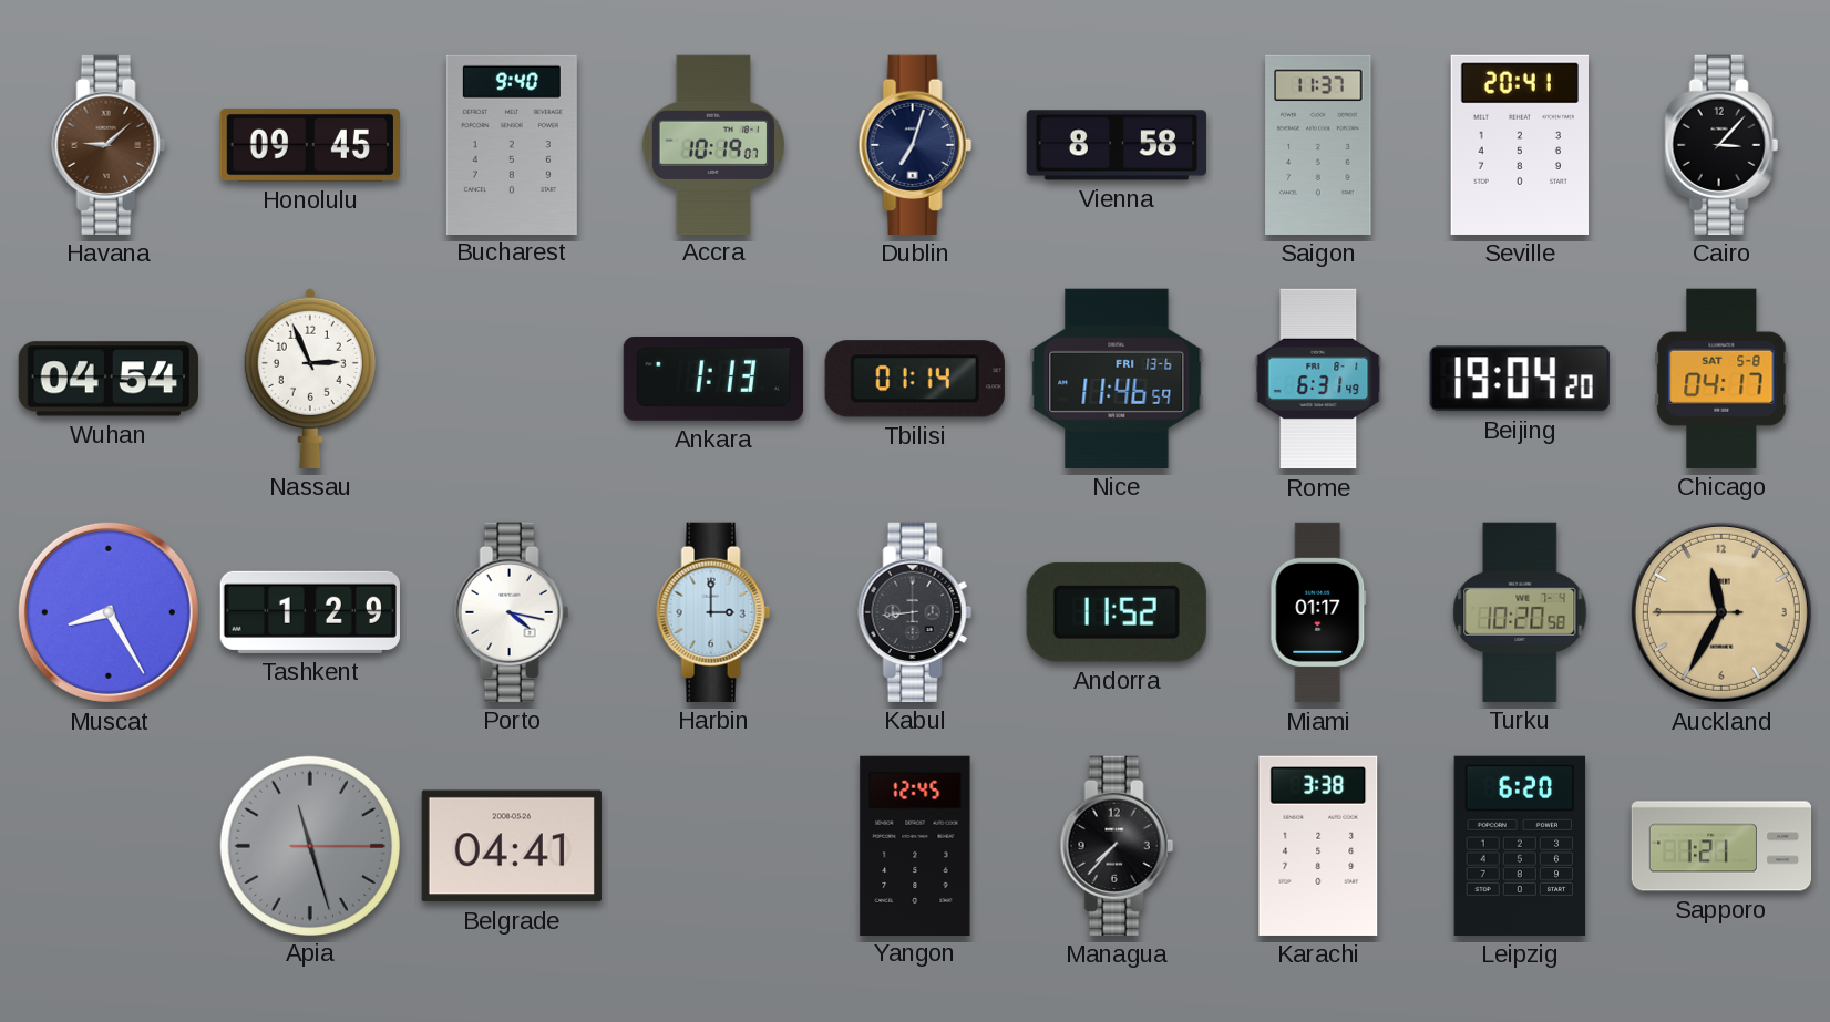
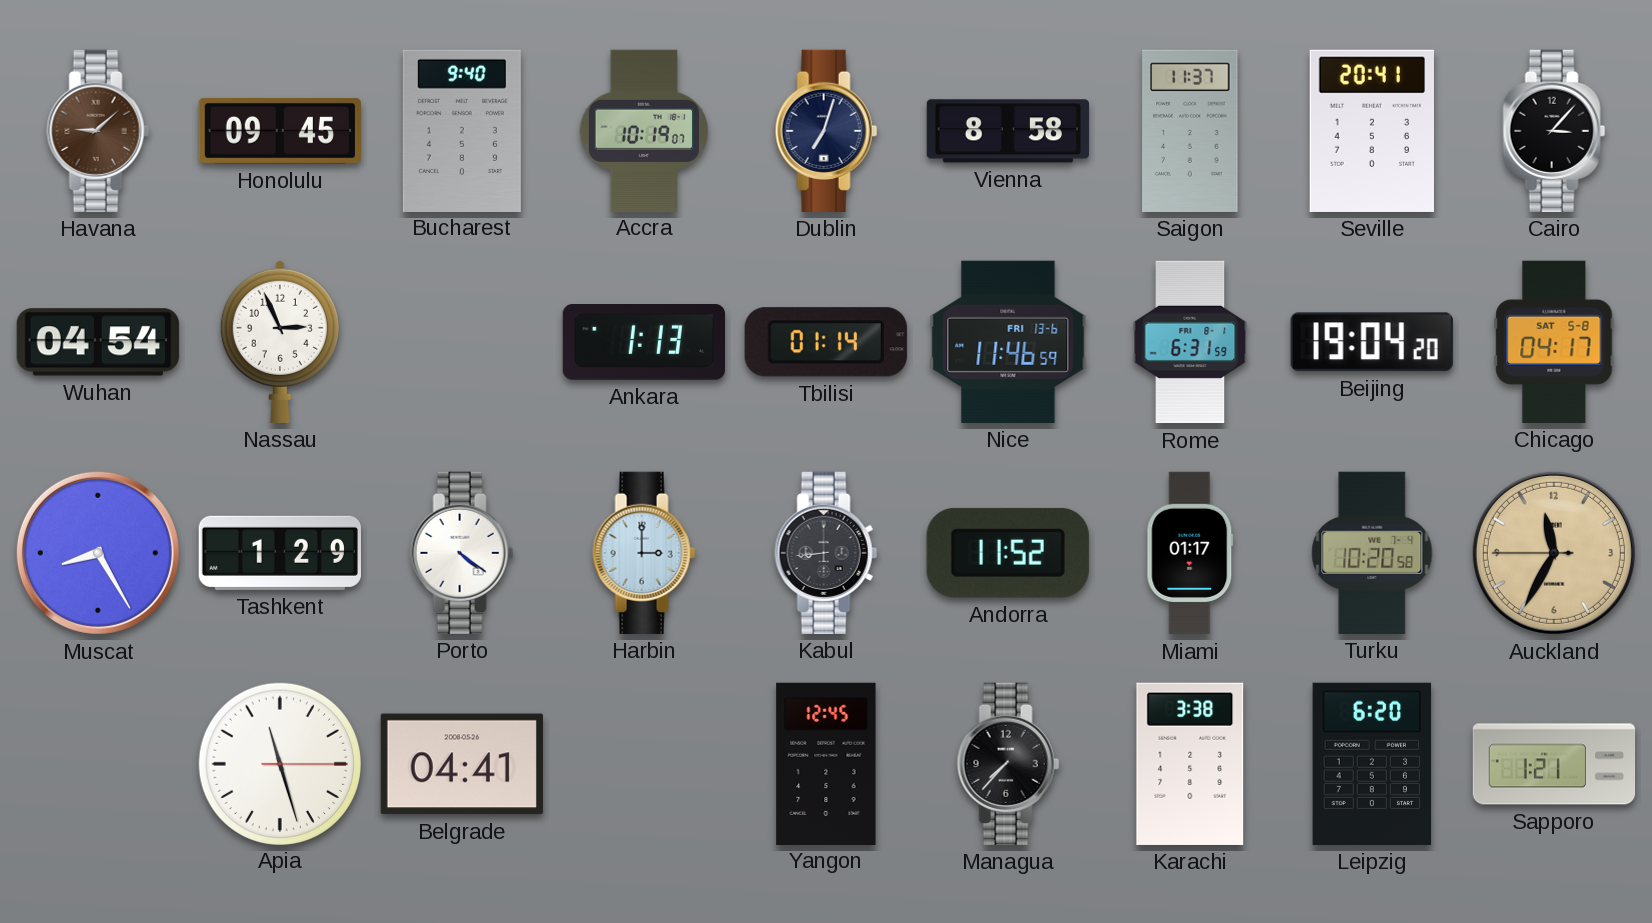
Rome: 6:31:49 -> 6:31:59 (1190, 342)
Porto: 4:17 -> 4:21 (462, 553)
Apia dial: grey -> white (279, 763)
